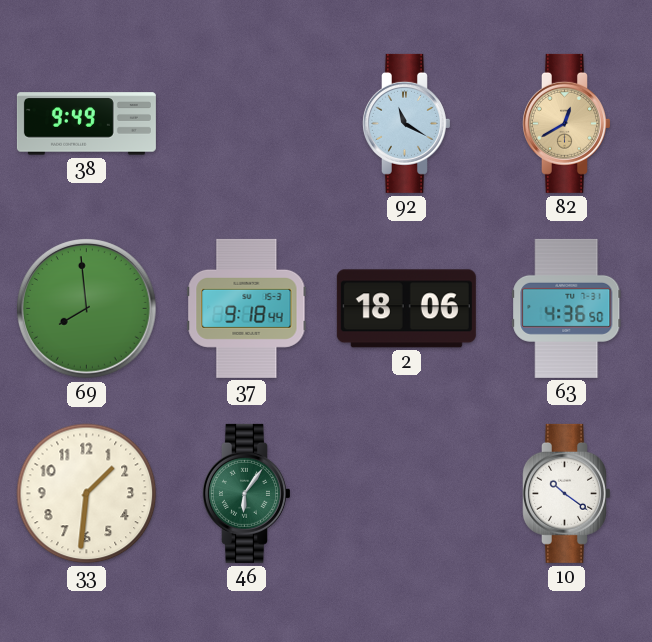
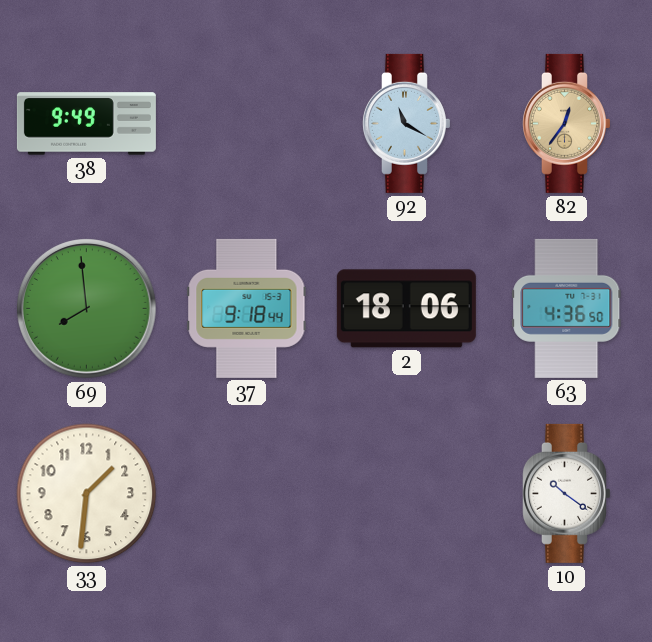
82: 12:40 -> 12:36 (566, 123)
46: 6:06 -> none (246, 493)
